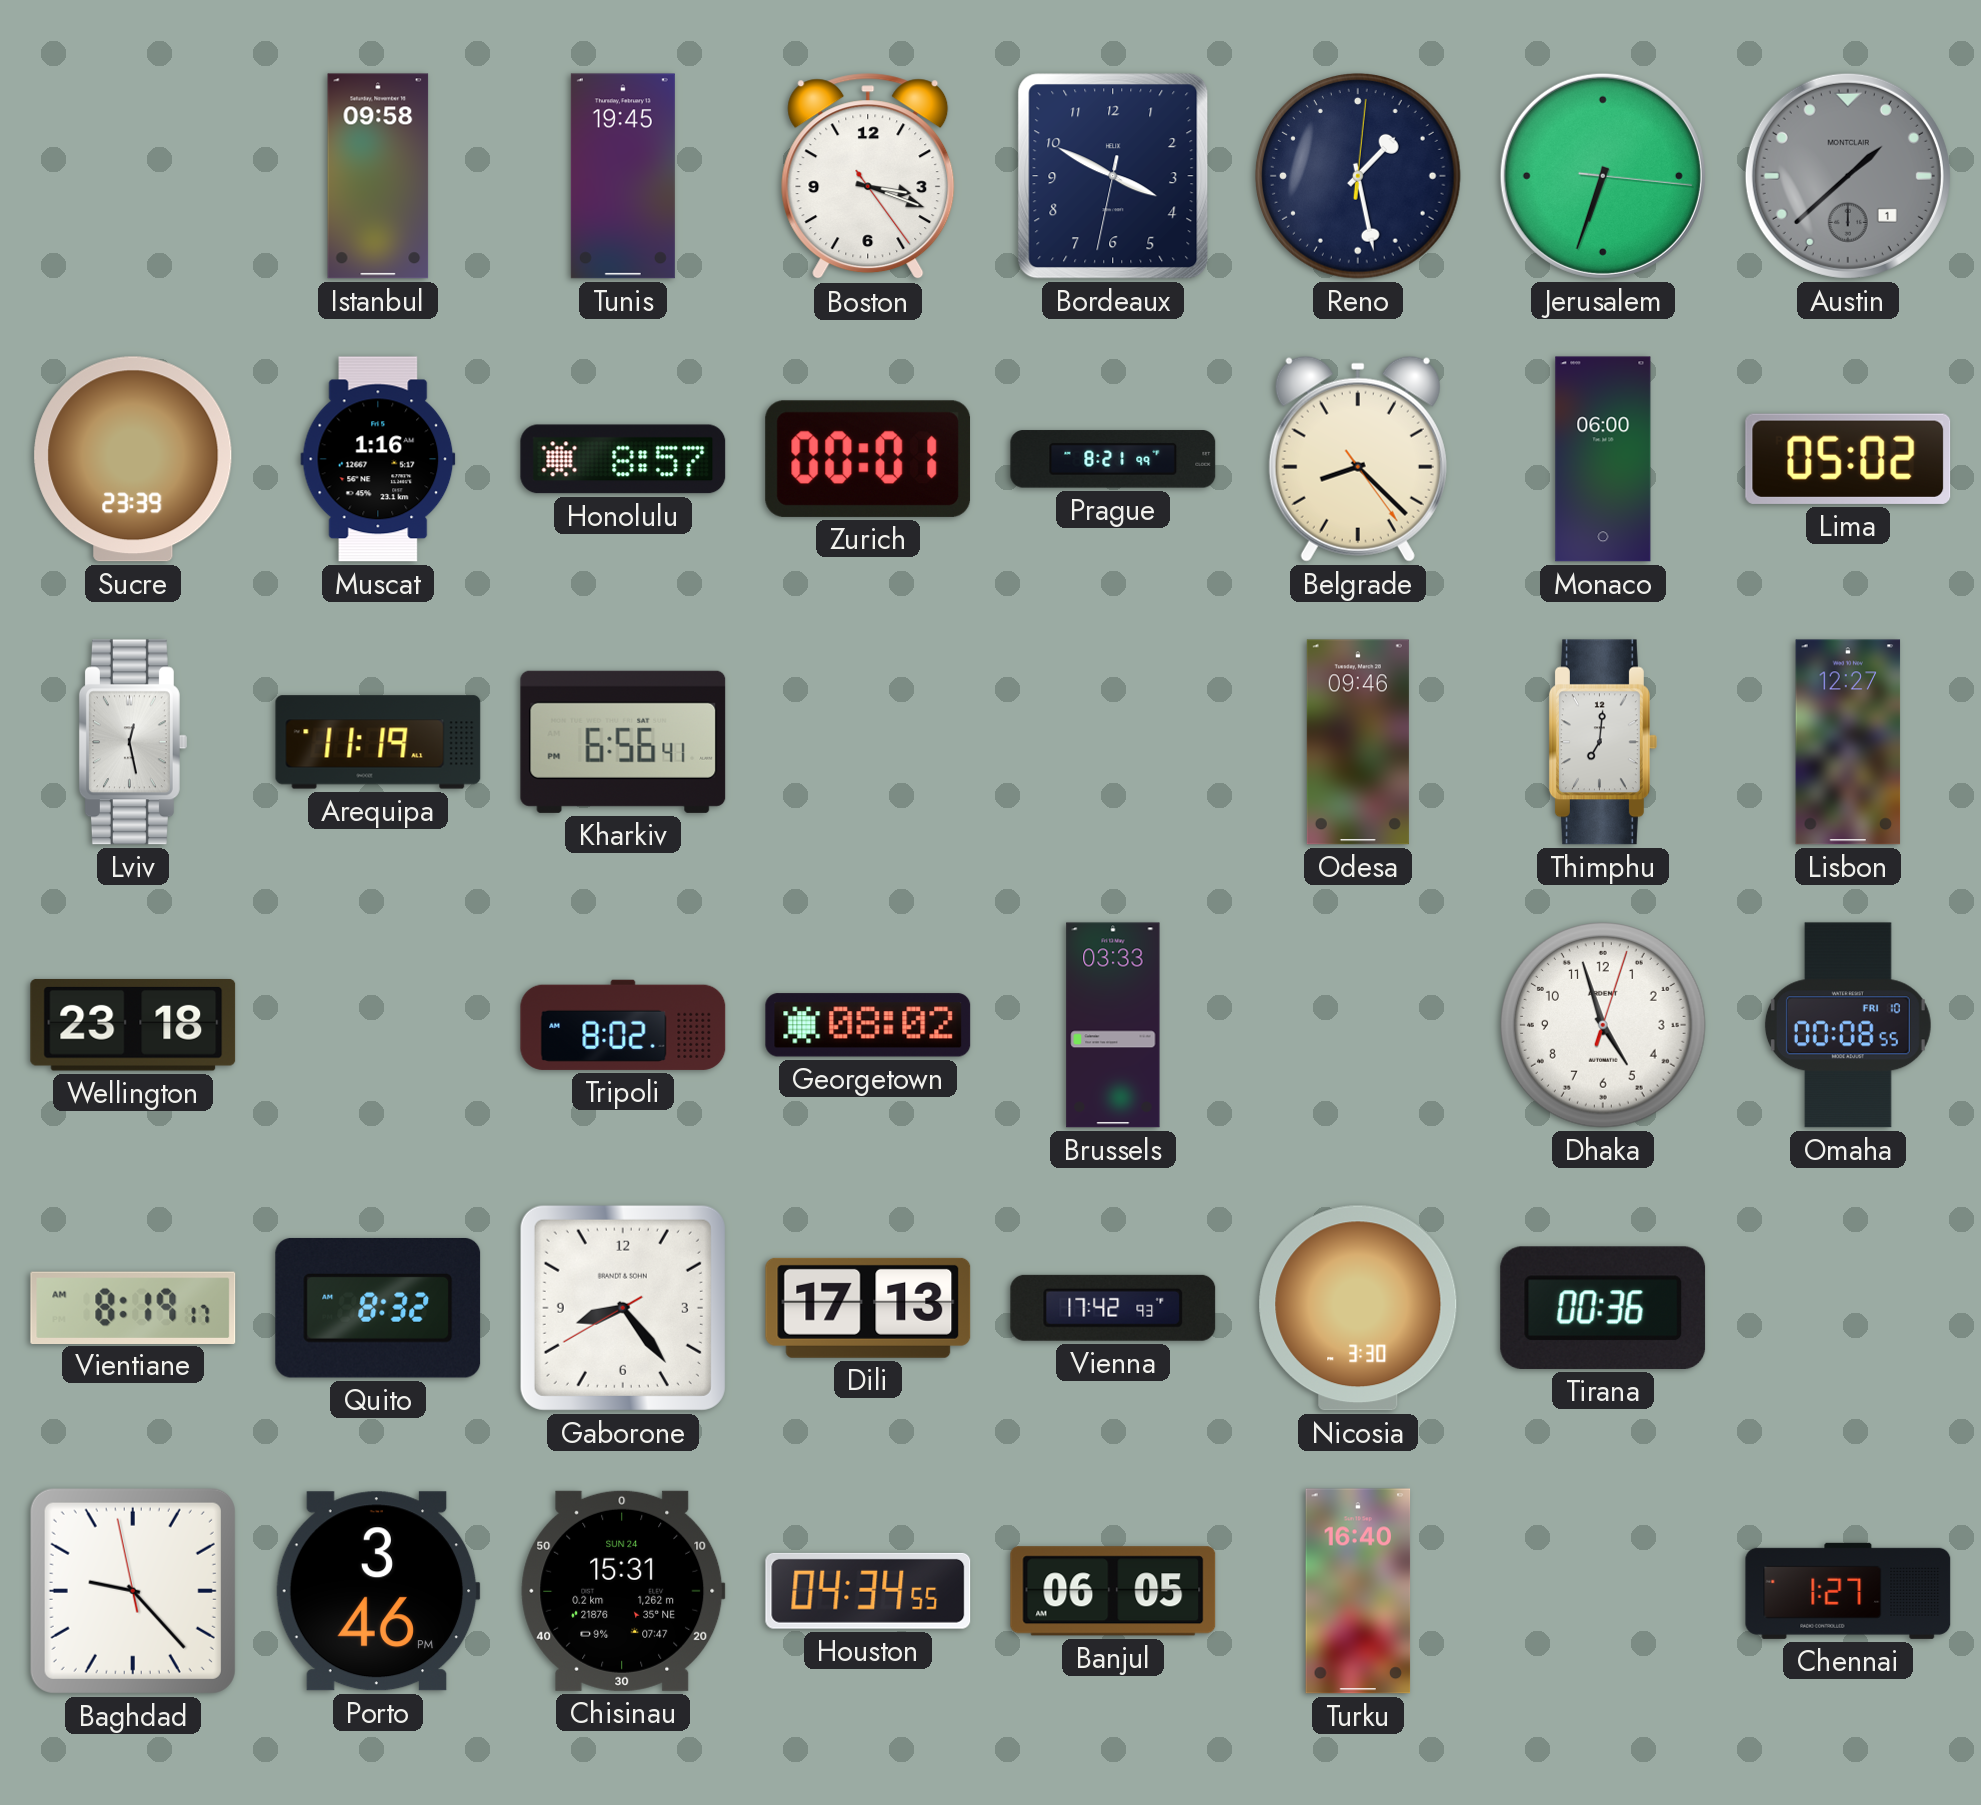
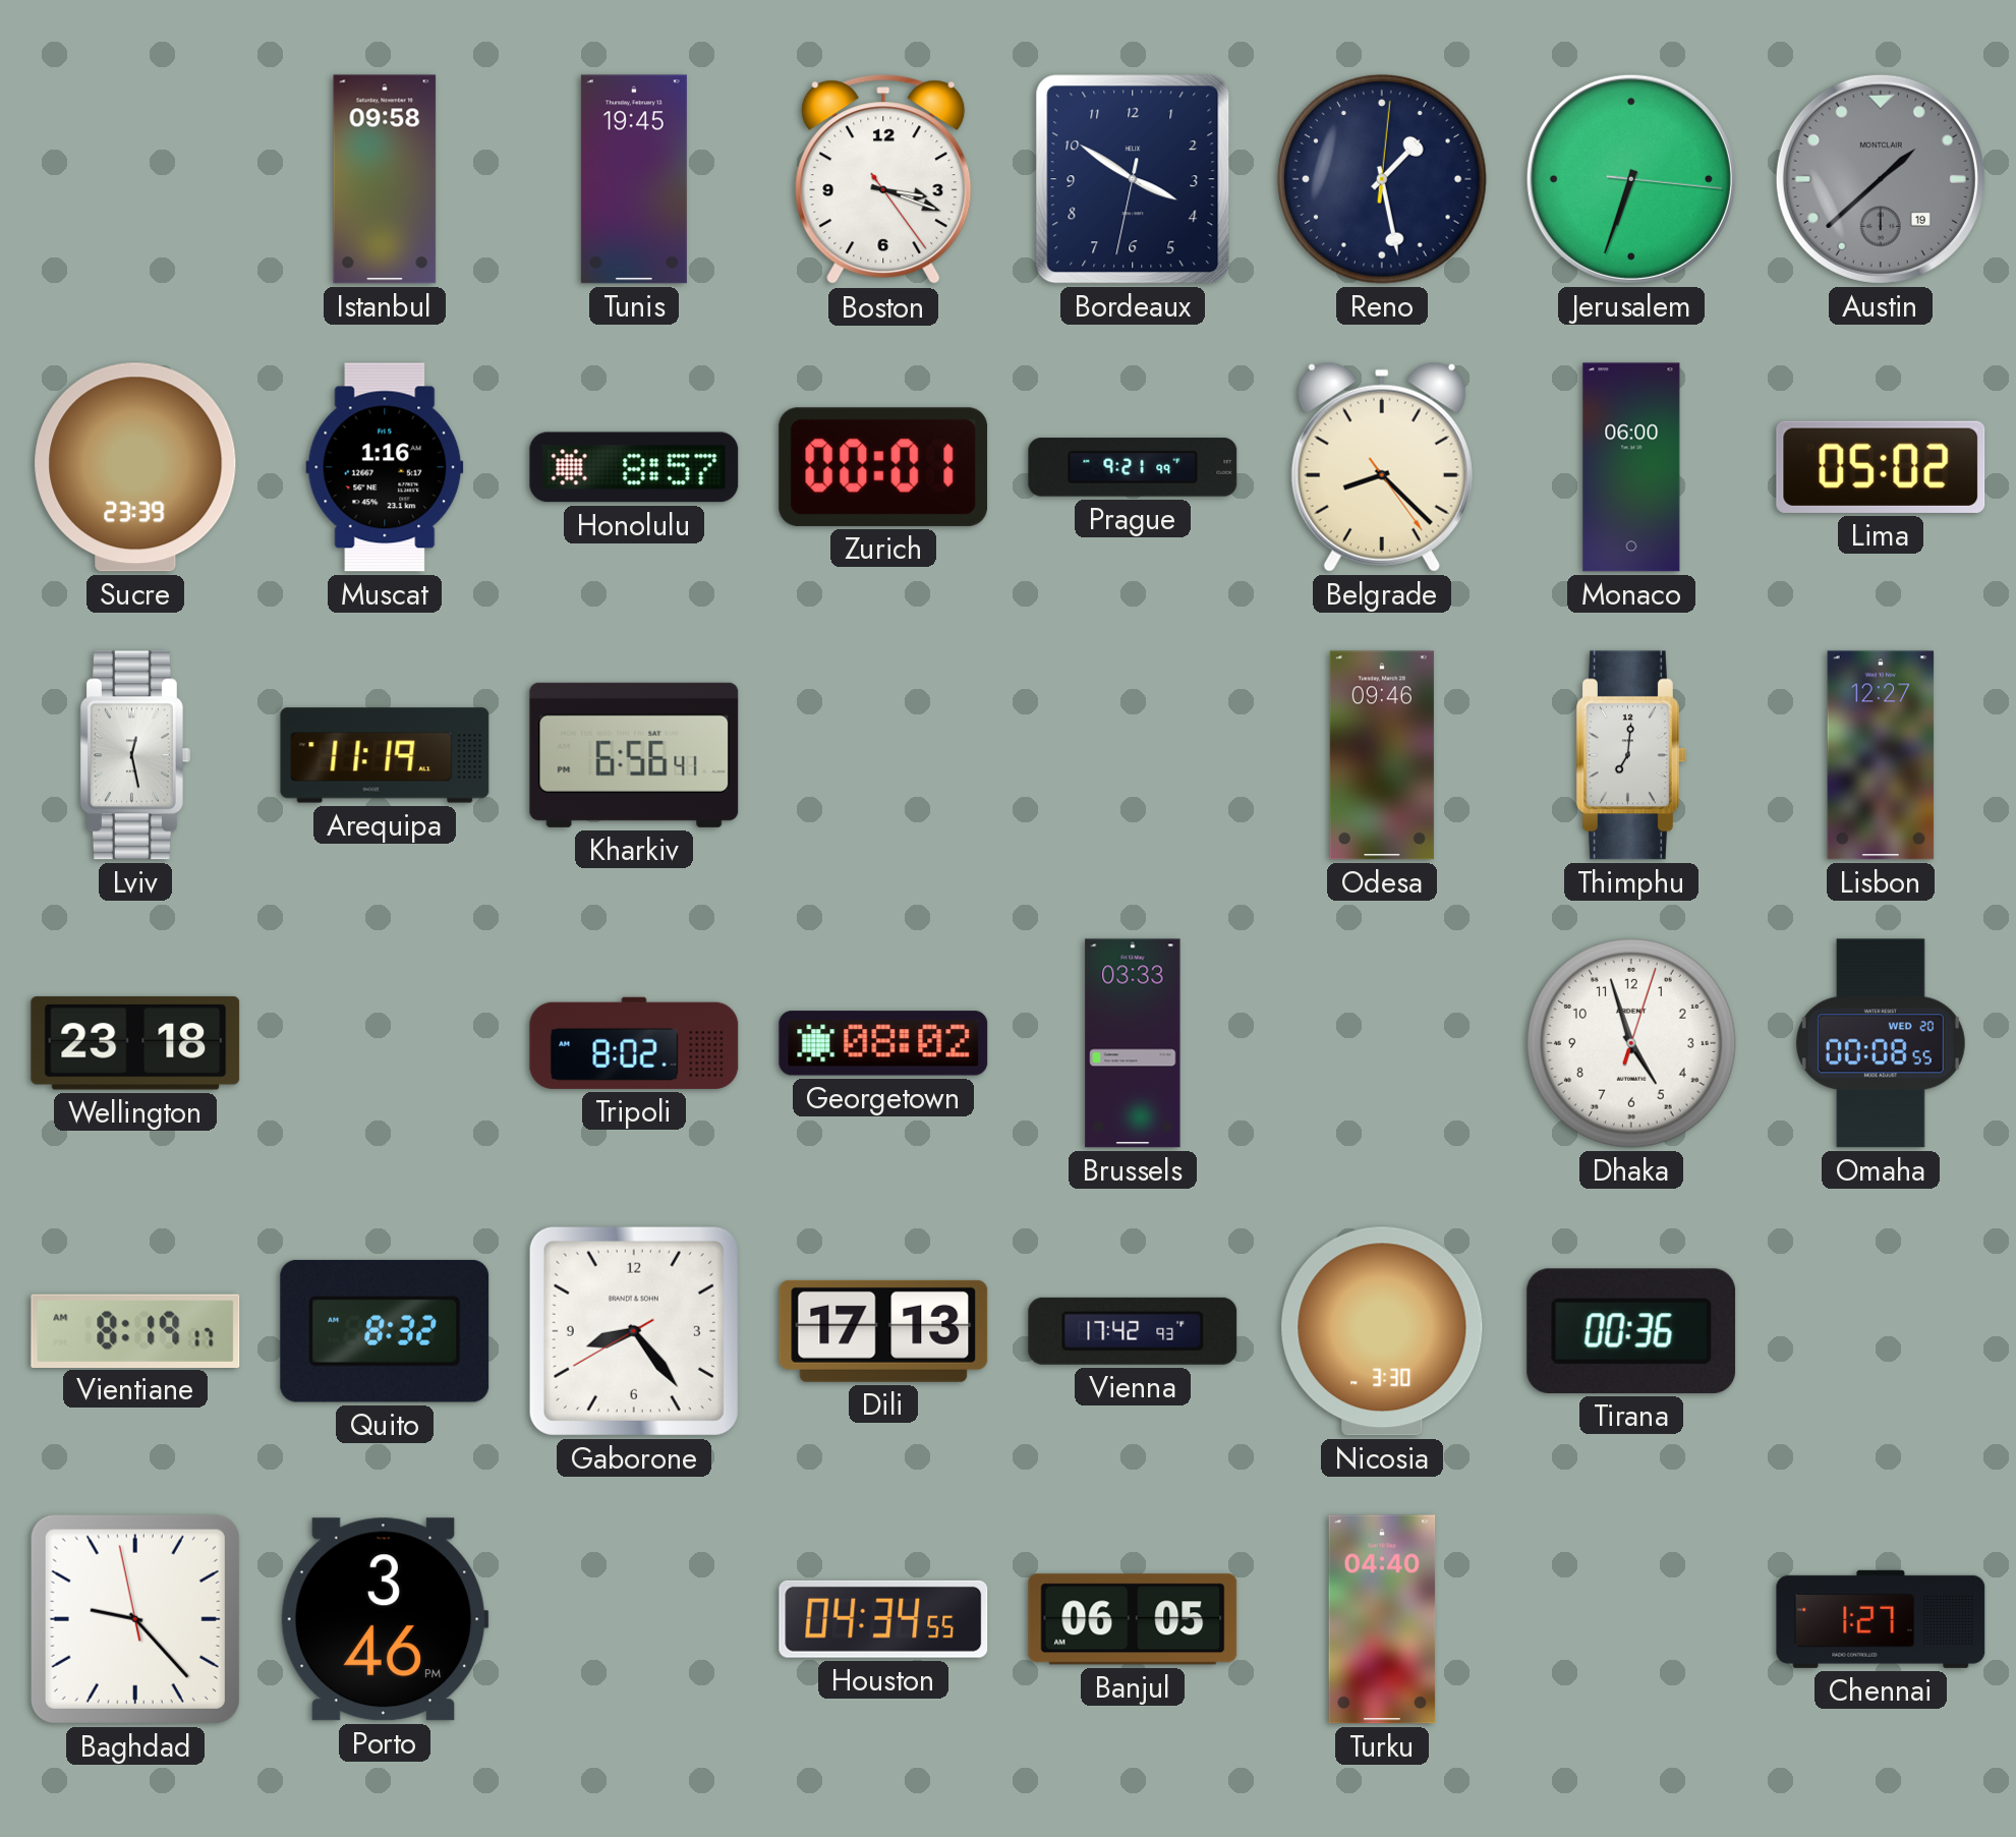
Bordeaux: 3:49 -> 3:50 (1133, 179)
Austin date: 1 -> 19 (1881, 179)
Prague: 8:21 -> 9:21 (1133, 467)
Omaha date: FRI 10 -> WED 20 (1881, 1043)
Chisinau: 15:31 -> none (623, 1591)
Turku: 16:40 -> 04:40 (1382, 1619)
